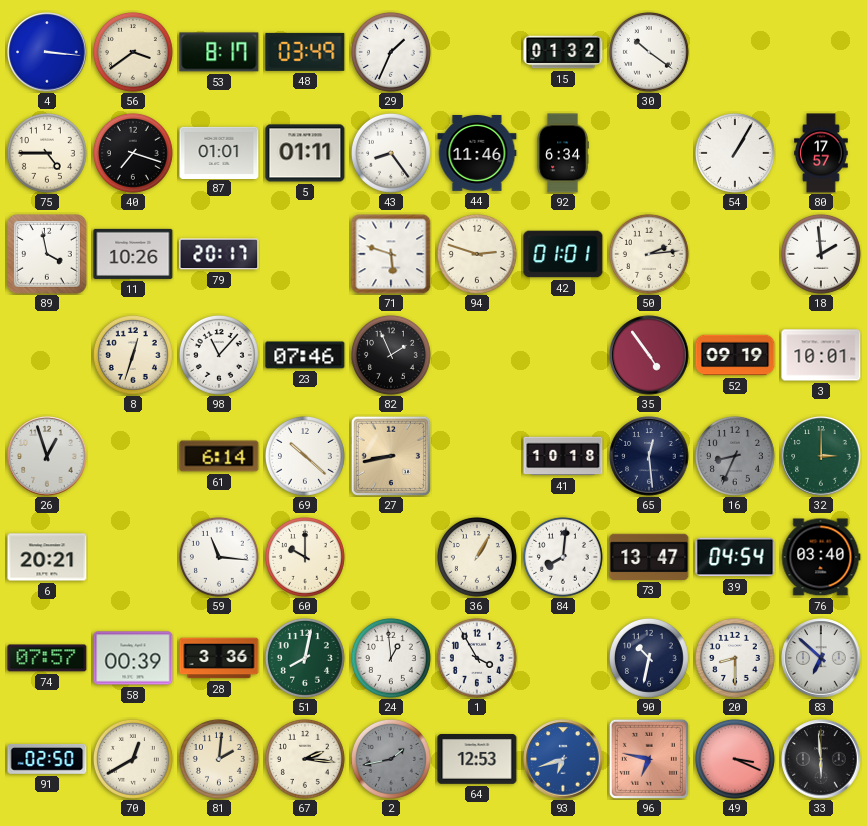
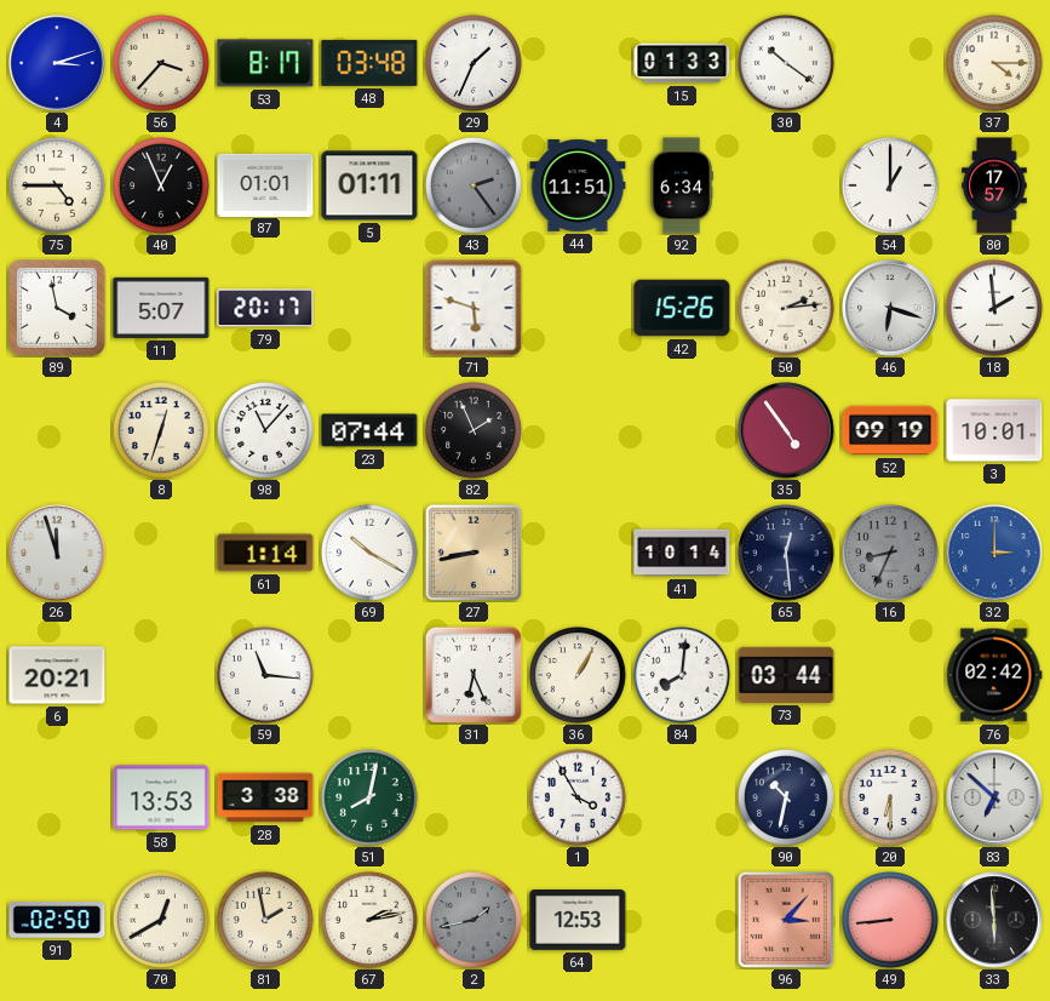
4: 3:16 -> 3:12 (57, 63)
56: 3:39 -> 3:37 (161, 63)
48: 03:49 -> 03:48 (369, 63)
15: 01:32 -> 01:33 (682, 63)
37: none -> 4:15 (994, 63)
40: 7:18 -> 12:56 (161, 185)
43: 8:24 -> 2:24 (474, 185)
43 dial: white -> grey (474, 185)
44: 11:46 -> 11:51 (578, 187)
54: 1:05 -> 1:00 (890, 185)
11: 10:26 -> 5:07 (161, 308)
94: 2:48 -> none (477, 254)
42: 01:01 -> 15:26 (682, 308)
46: none -> 6:18 (890, 308)
23: 07:46 -> 07:44 (369, 430)
26: 12:57 -> 11:57 (57, 553)
61: 6:14 -> 1:14 (265, 553)
69: 10:22 -> 10:20 (369, 553)
41: 10:18 -> 10:14 (682, 553)
32 dial: green -> blue (994, 553)
60: 10:00 -> none (305, 557)
31: none -> 6:26 (474, 675)
73: 13:47 -> 03:44 (786, 675)
39: 04:54 -> none (735, 557)
76: 03:40 -> 02:42 (994, 675)
74: 07:57 -> none (47, 658)
58: 00:39 -> 13:53 (161, 797)
28: 3:36 -> 3:38 (265, 797)
24: 12:59 -> none (391, 658)
20: 8:30 -> 6:30 (890, 797)
81: 2:01 -> 1:58 (265, 920)
67: 2:16 -> 2:13 (369, 920)
93: 6:42 -> none (563, 759)
96: 6:47 -> 3:07 (786, 920)
49: 3:19 -> 8:44 (890, 920)
